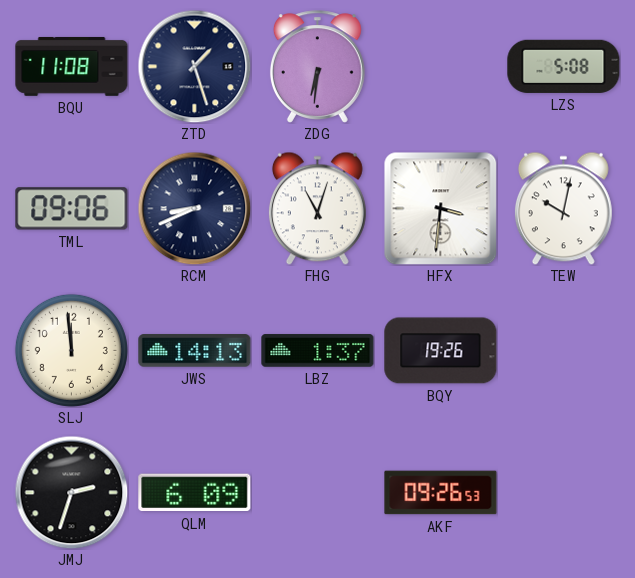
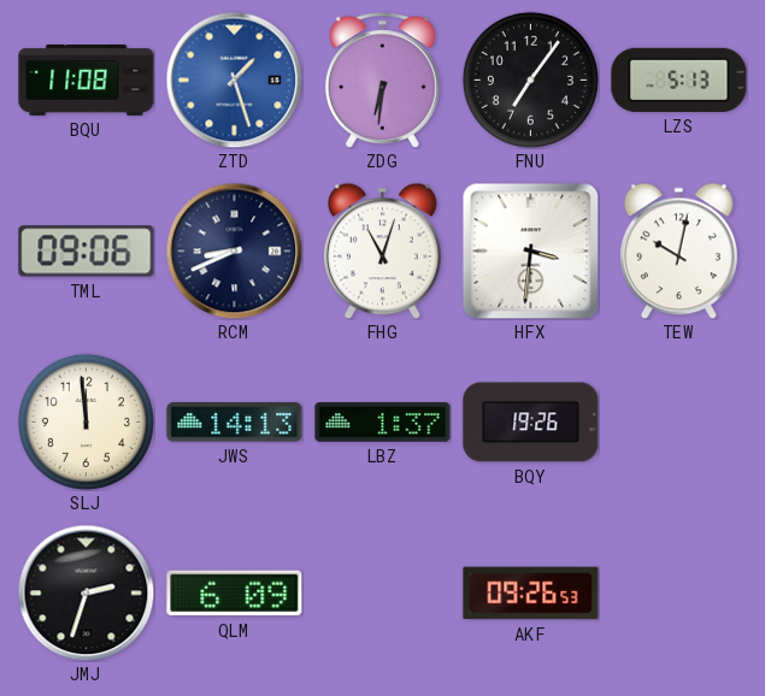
ZTD dial: navy -> blue (234, 79)
FNU: none -> 7:06 (530, 79)
LZS: 5:08 -> 5:13 (679, 79)
